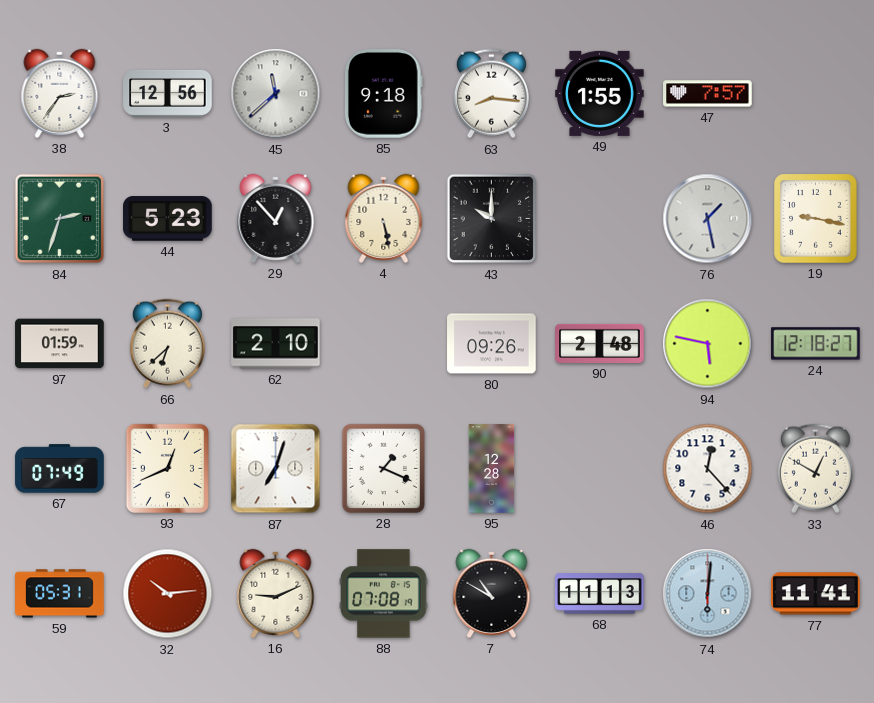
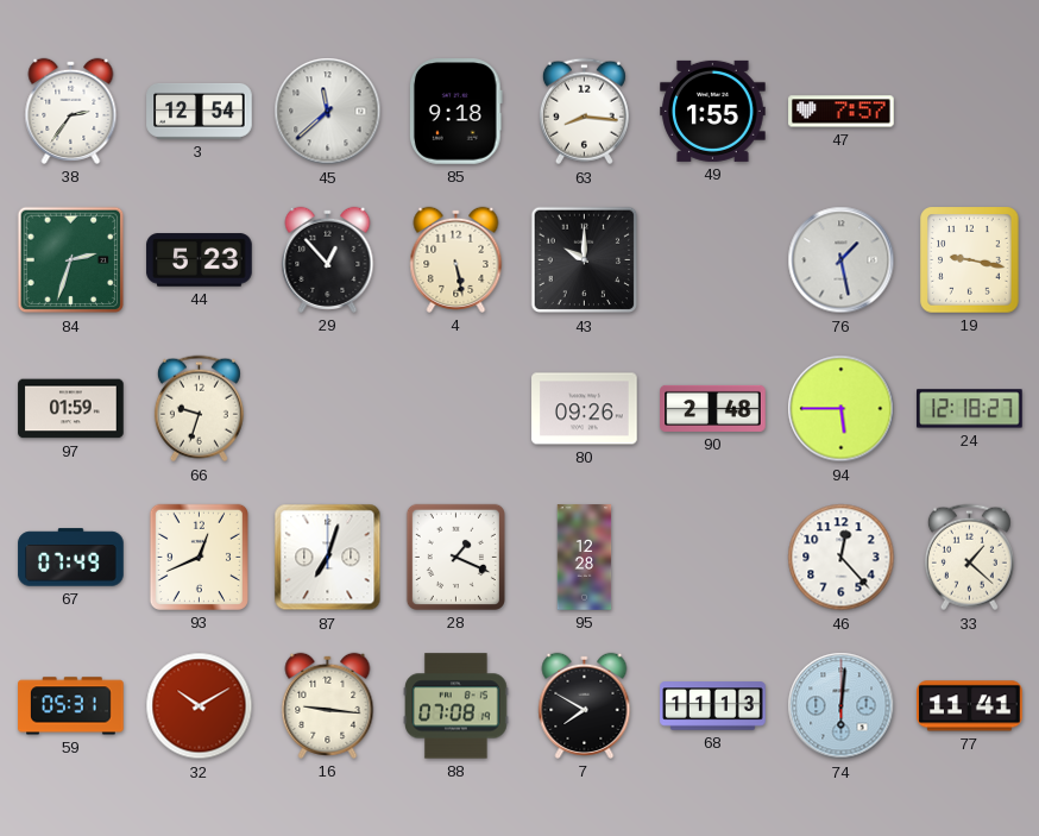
3: 12:56 -> 12:54 (200, 112)
66: 6:38 -> 9:33 (199, 409)
62: 2:10 -> none (276, 344)
94: 5:47 -> 5:45 (842, 409)
33: 12:50 -> 1:22 (969, 558)
32: 10:14 -> 10:10 (200, 706)
16: 9:11 -> 9:16 (328, 705)
7: 10:50 -> 7:50 (585, 705)
